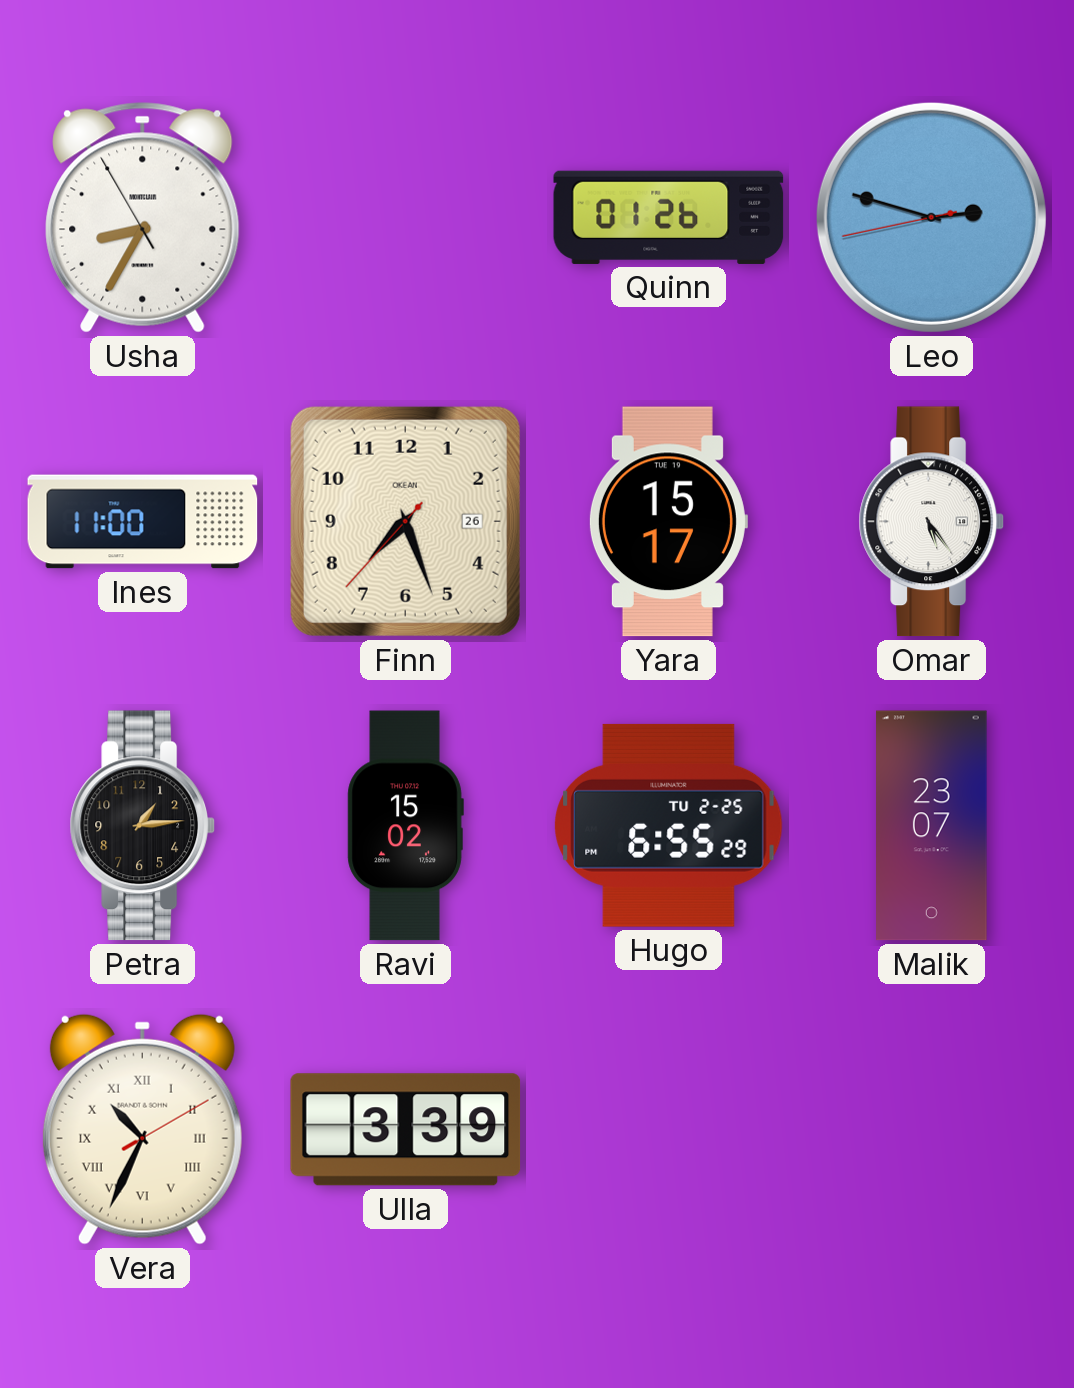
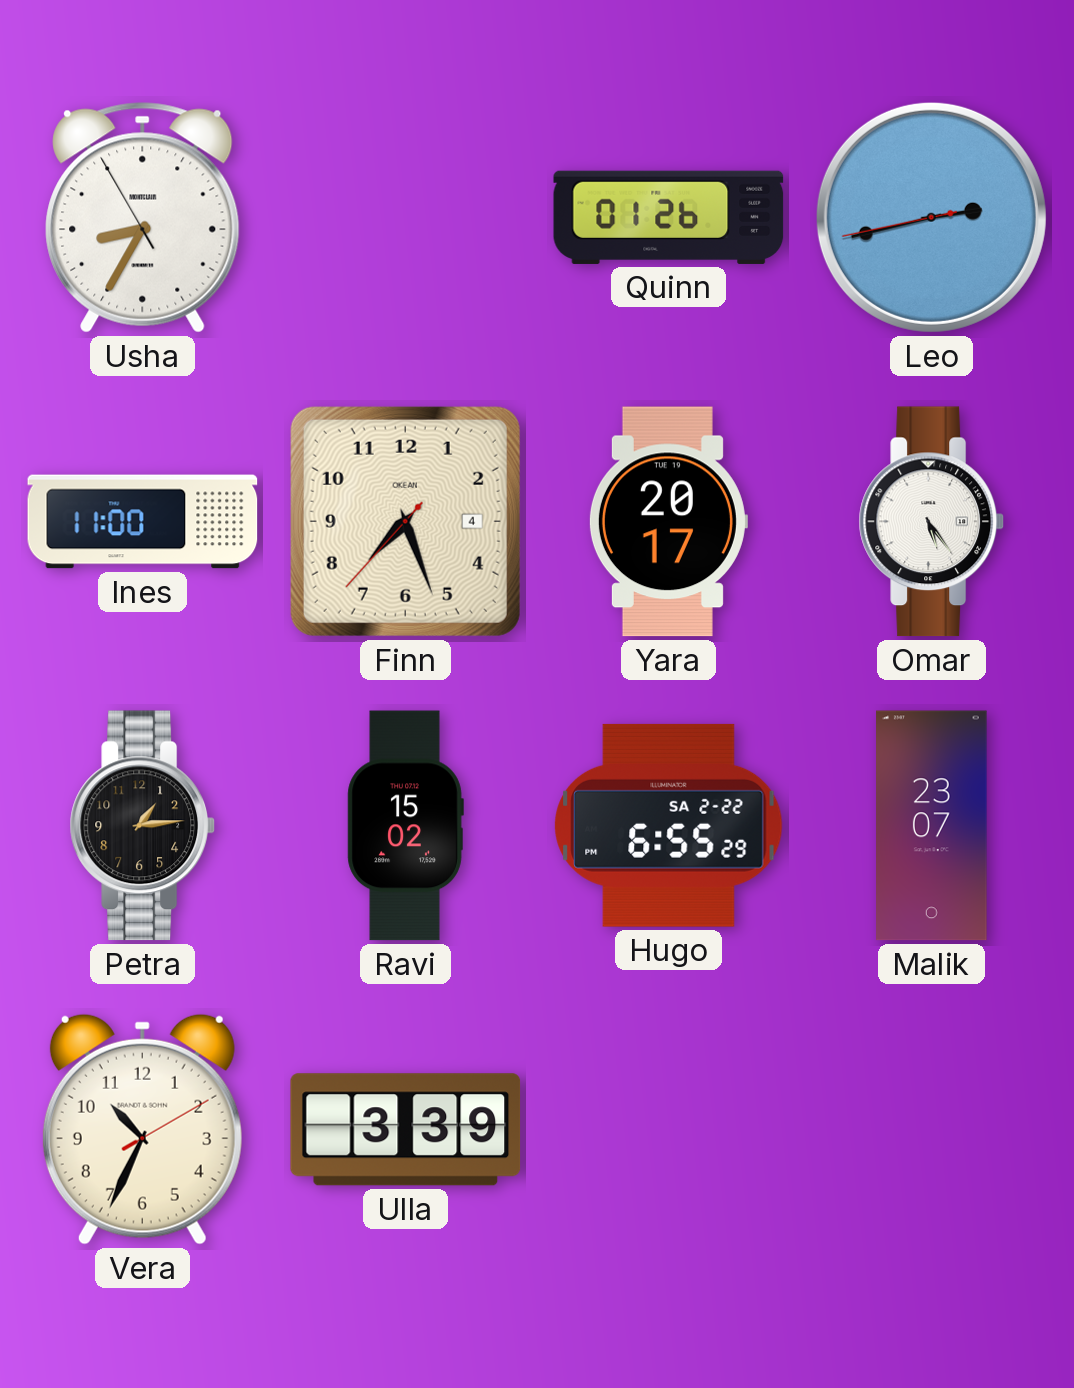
Leo: 2:47 -> 2:42 (931, 217)
Finn date: 26 -> 4 (405, 521)
Yara: 15:17 -> 20:17 (668, 522)
Hugo date: TU 2-25 -> SA 2-22 (669, 825)
Vera numerals: Roman -> Arabic (142, 1129)
